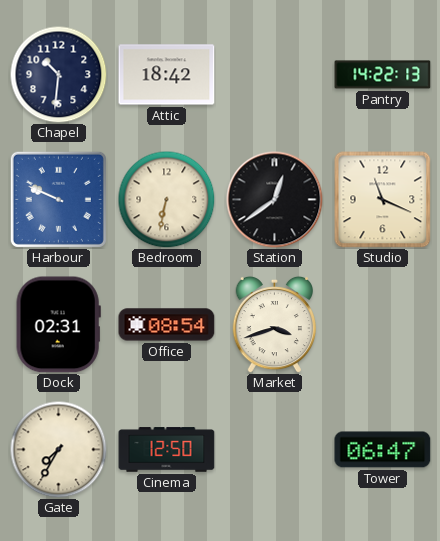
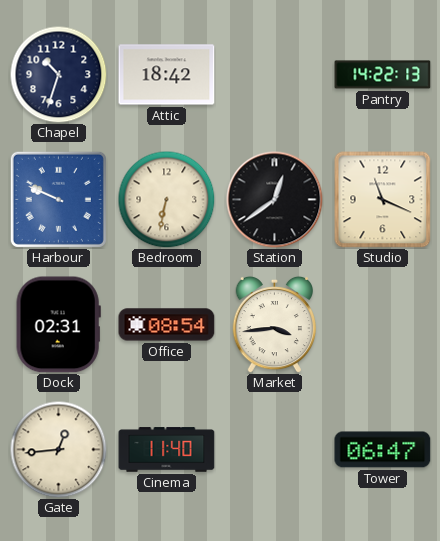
Chapel: 10:31 -> 10:33 (58, 74)
Market: 3:42 -> 3:44 (274, 324)
Gate: 7:35 -> 12:44 (58, 449)
Cinema: 12:50 -> 11:40 (167, 450)
